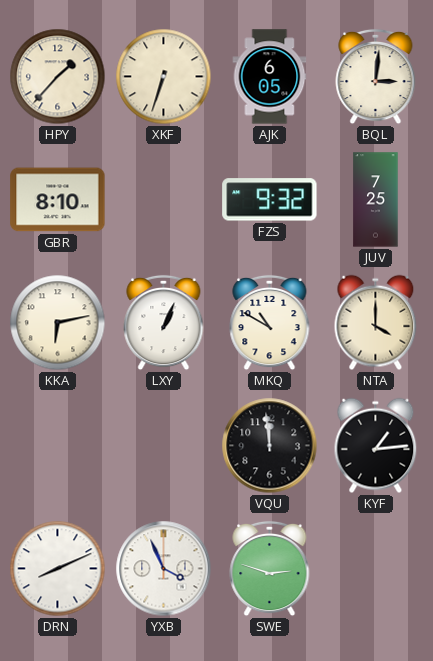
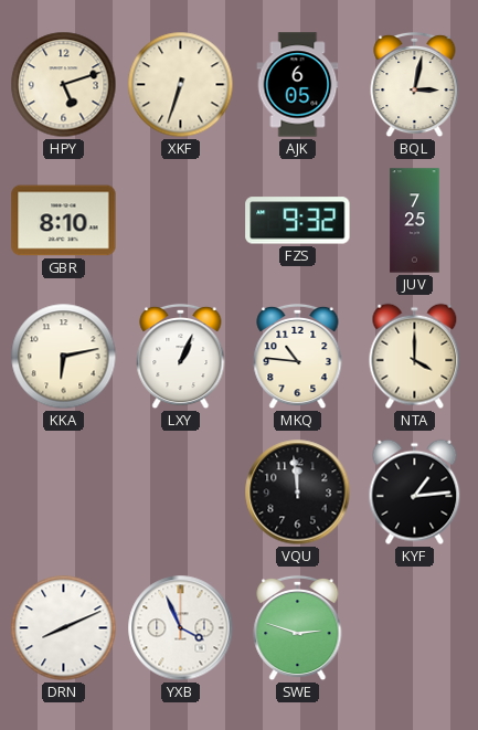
HPY: 1:37 -> 5:12 (64, 85)
BQL: 3:01 -> 3:02 (415, 85)
MKQ: 10:50 -> 10:46 (298, 357)
